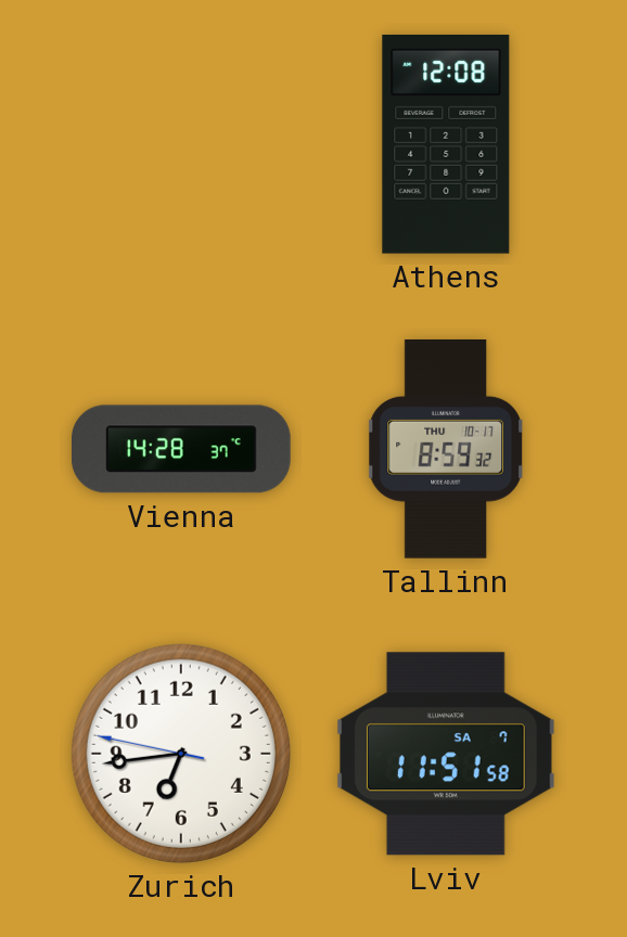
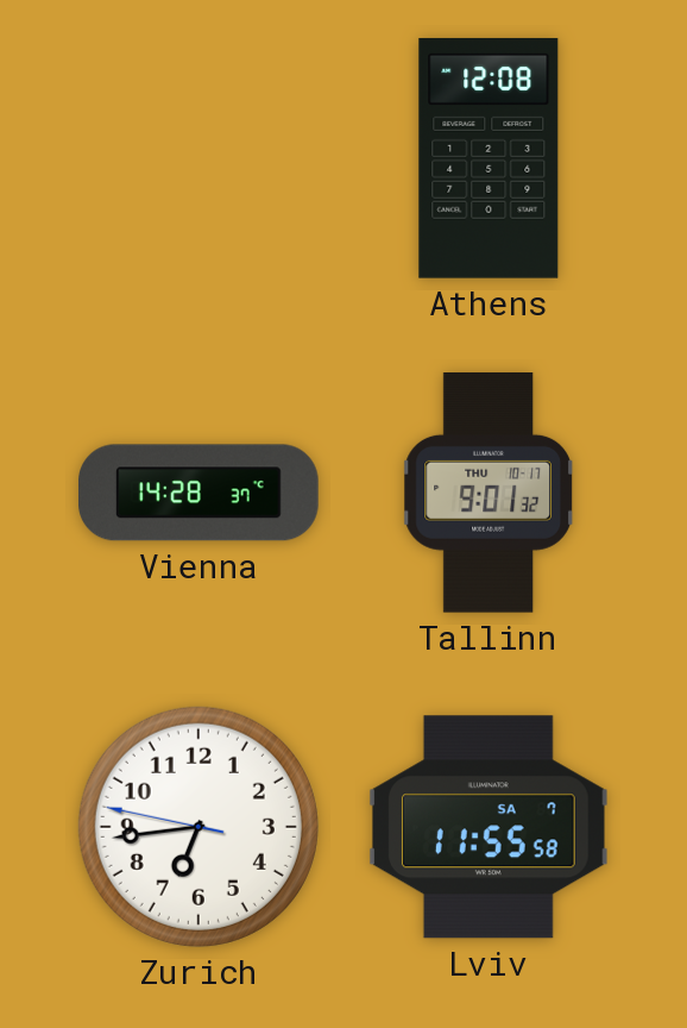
Tallinn: 8:59 -> 9:01 (489, 494)
Lviv: 11:51 -> 11:55 (489, 827)
